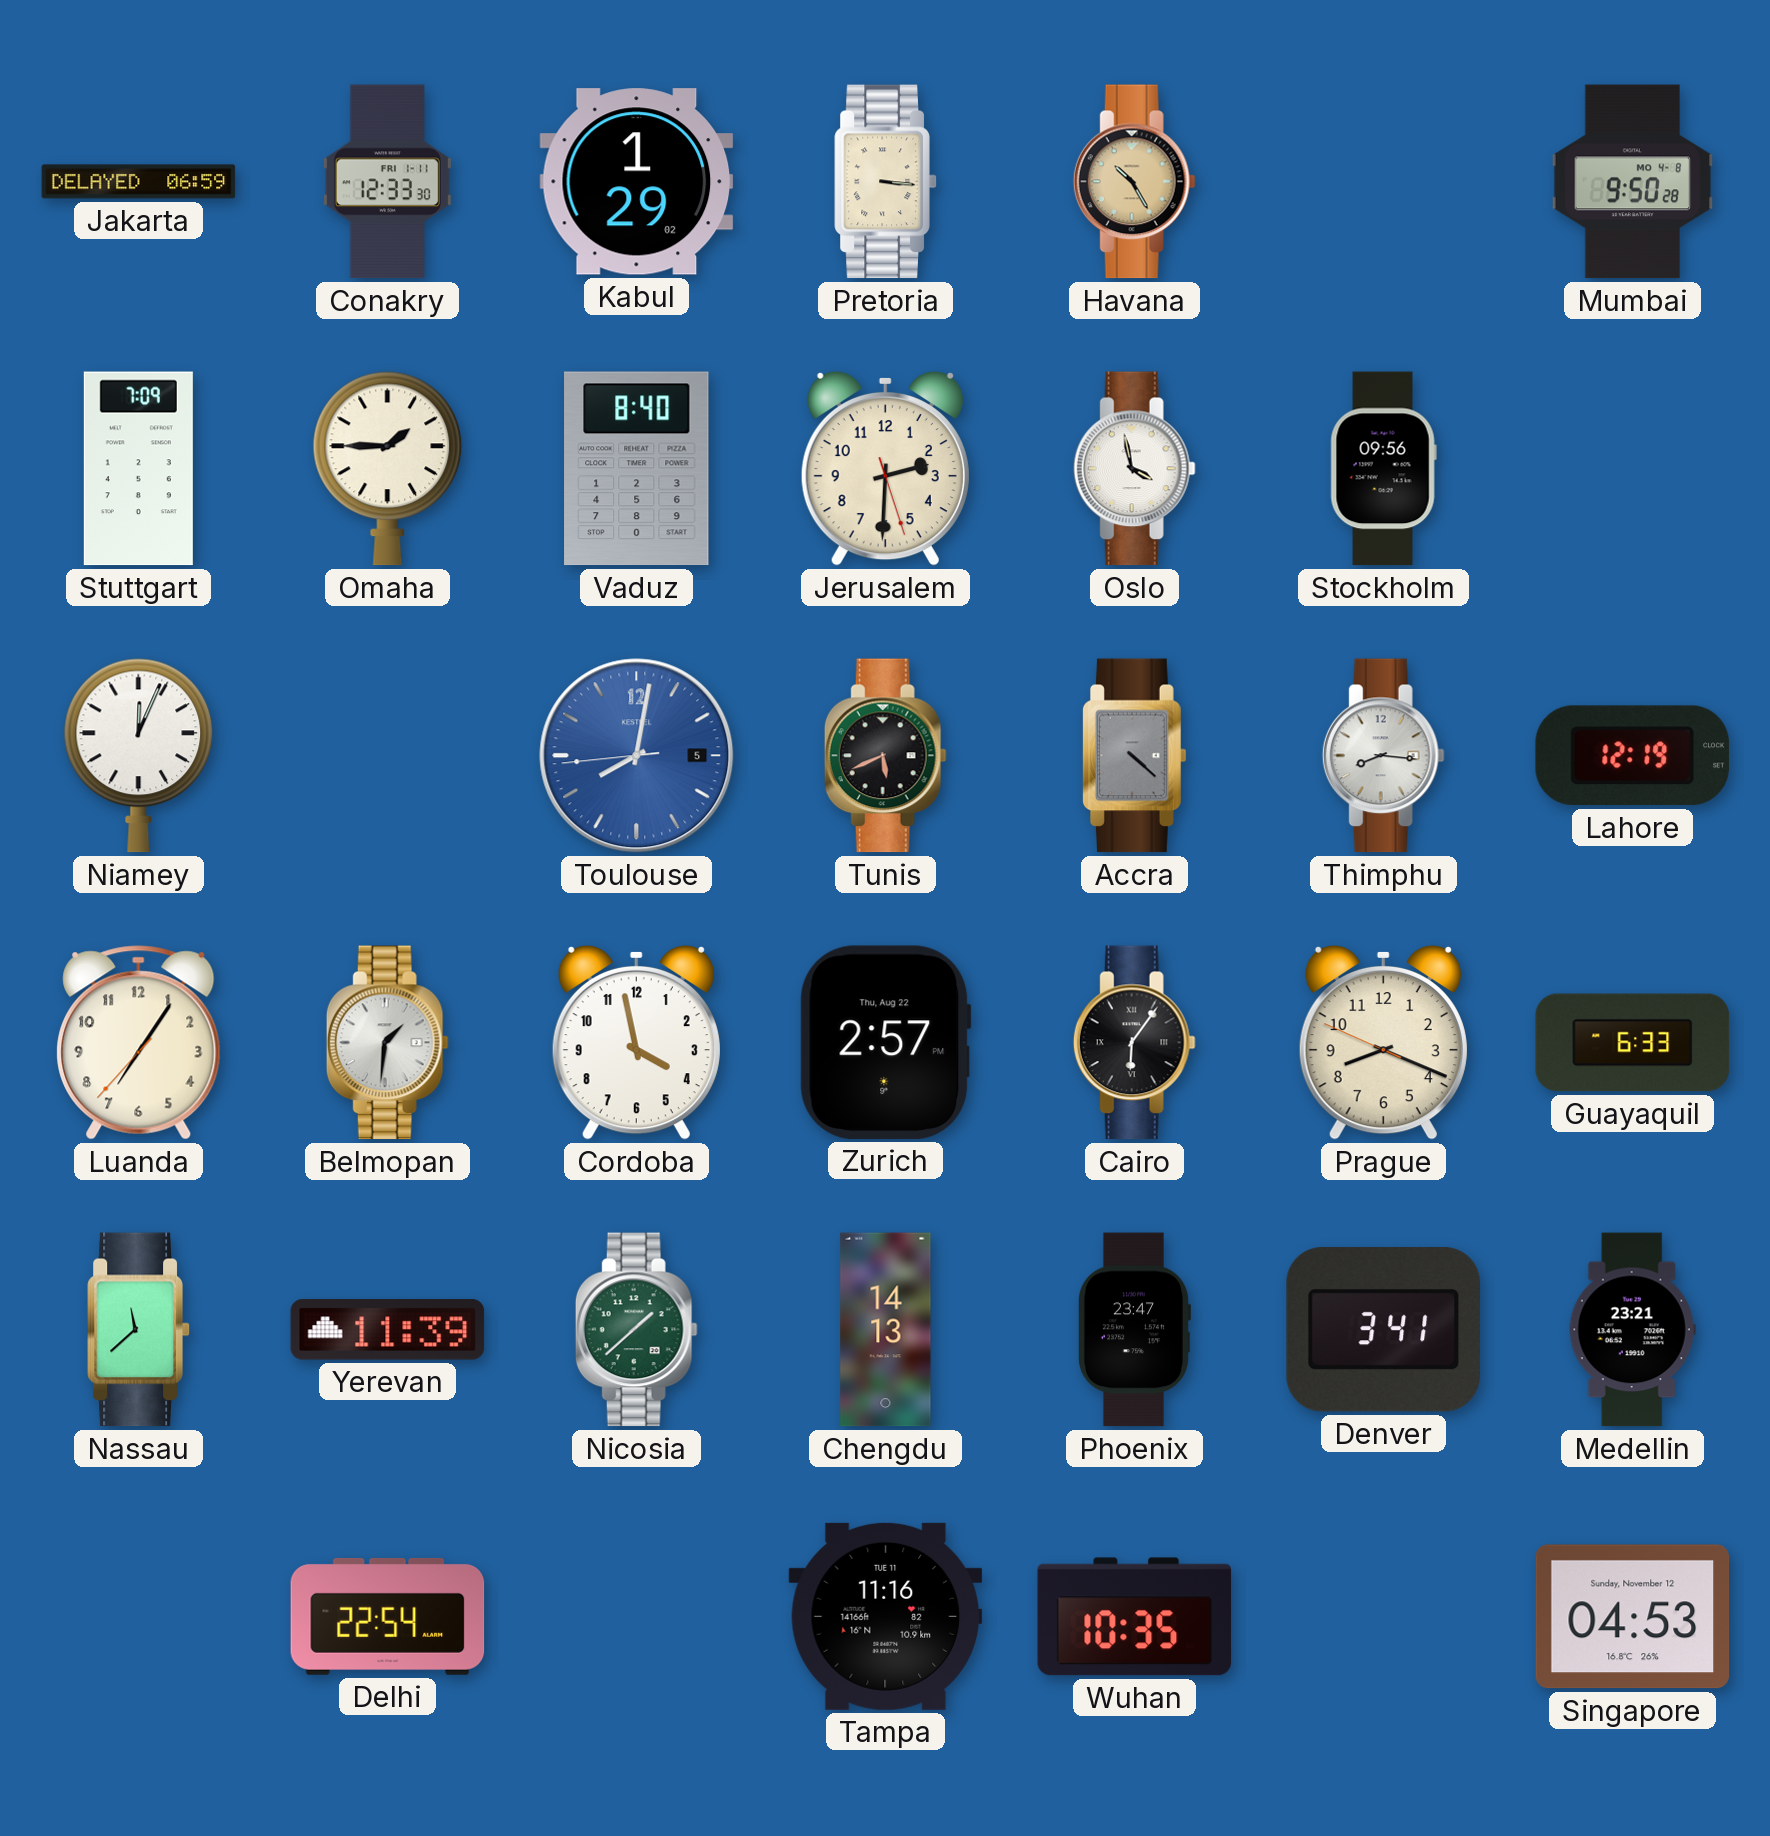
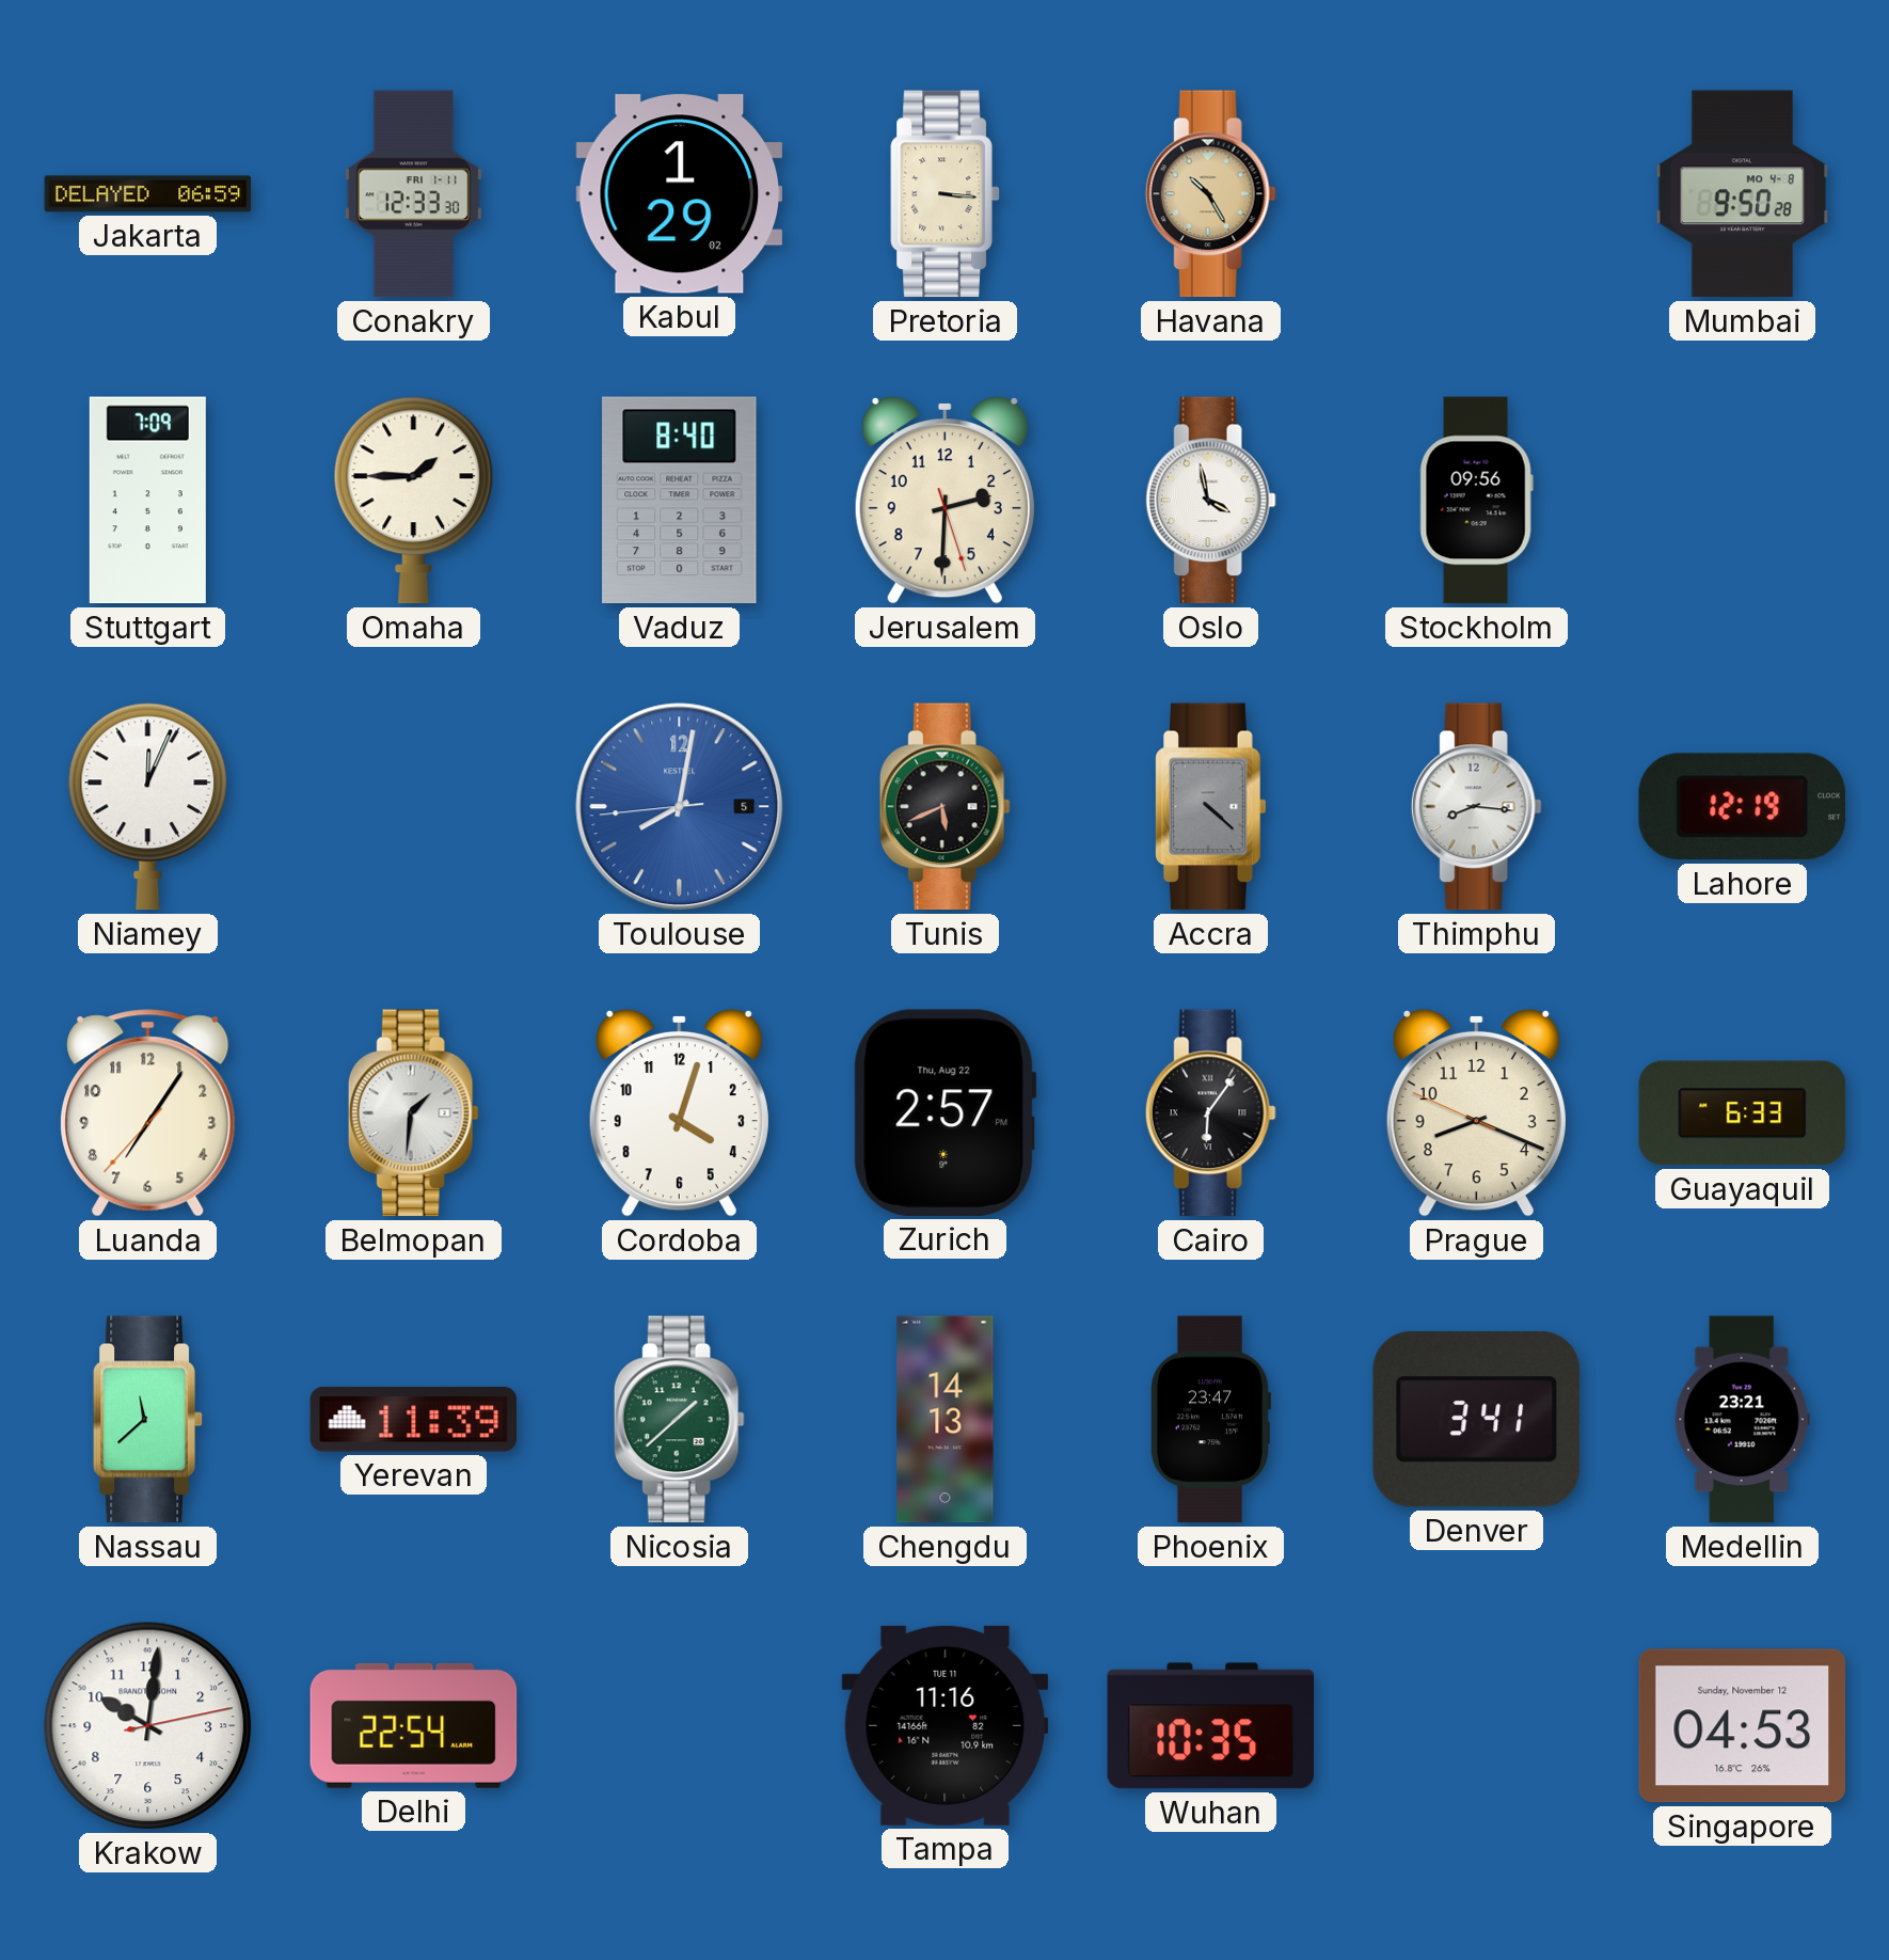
Cordoba: 3:58 -> 4:03 (679, 1112)
Krakow: none -> 10:01 (148, 1726)
